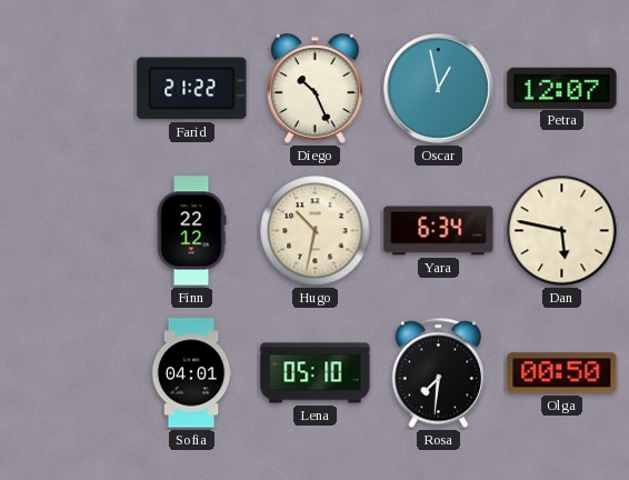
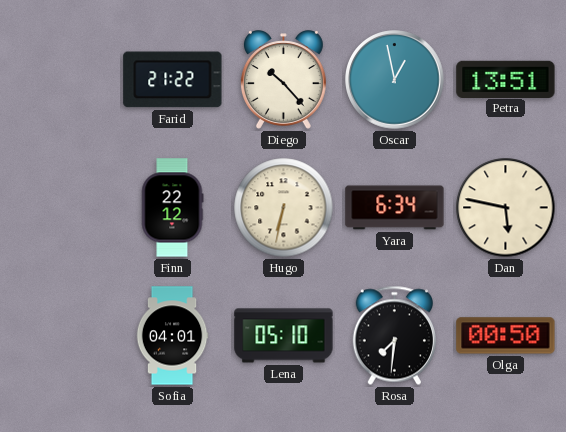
Diego: 10:26 -> 10:23 (283, 80)
Petra: 12:07 -> 13:51 (506, 79)
Hugo: 10:32 -> 6:32 (284, 208)
